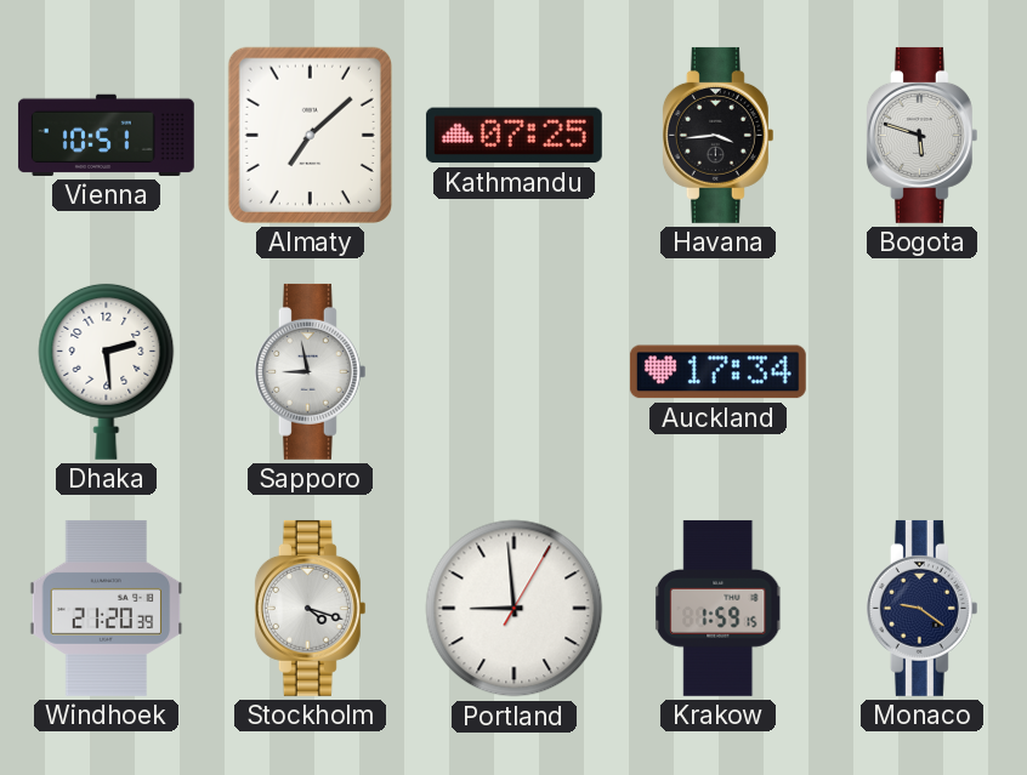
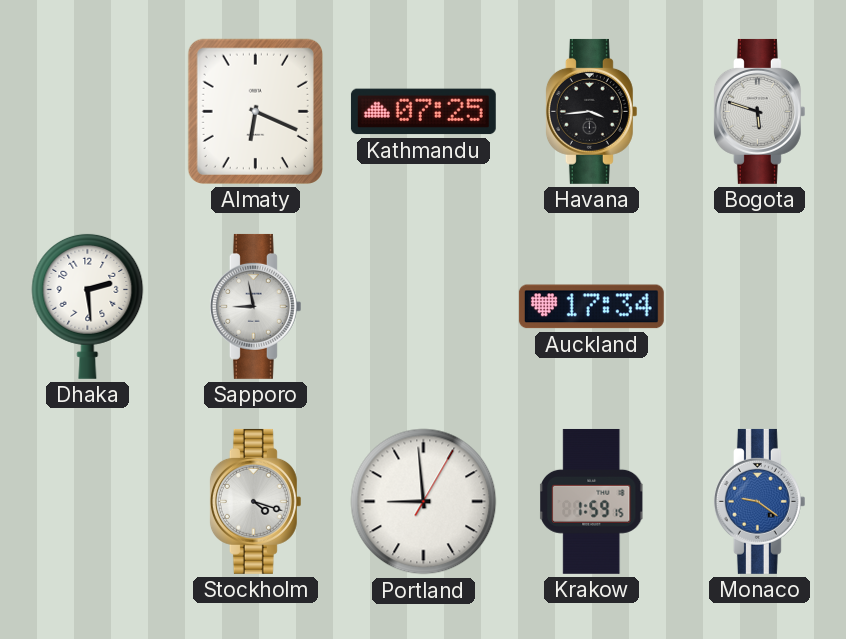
Vienna: 10:51 -> none (106, 135)
Almaty: 7:08 -> 6:19 (255, 111)
Windhoek: 21:20 -> none (107, 608)
Monaco dial: navy -> blue (759, 501)
